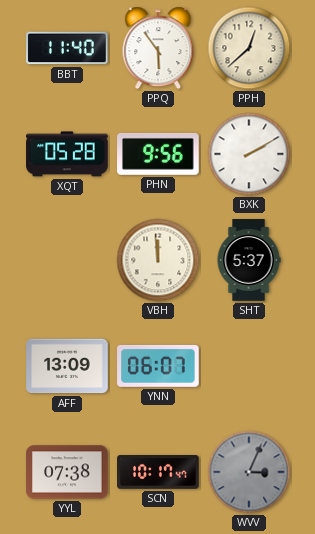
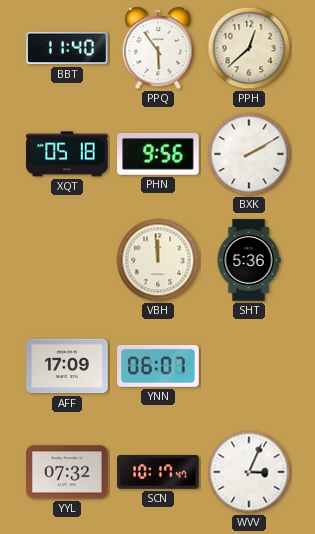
XQT: 05:28 -> 05:18 (67, 154)
SHT: 5:37 -> 5:36 (249, 260)
AFF: 13:09 -> 17:09 (67, 366)
YYL: 07:38 -> 07:32 (67, 472)
WVV dial: grey -> white (249, 472)
